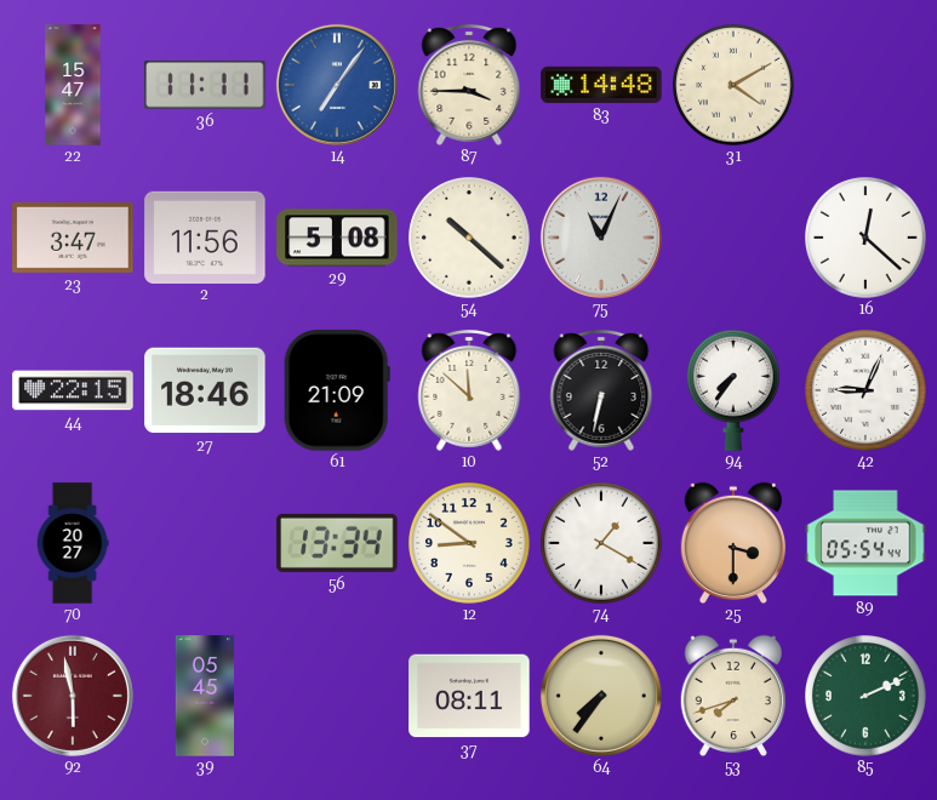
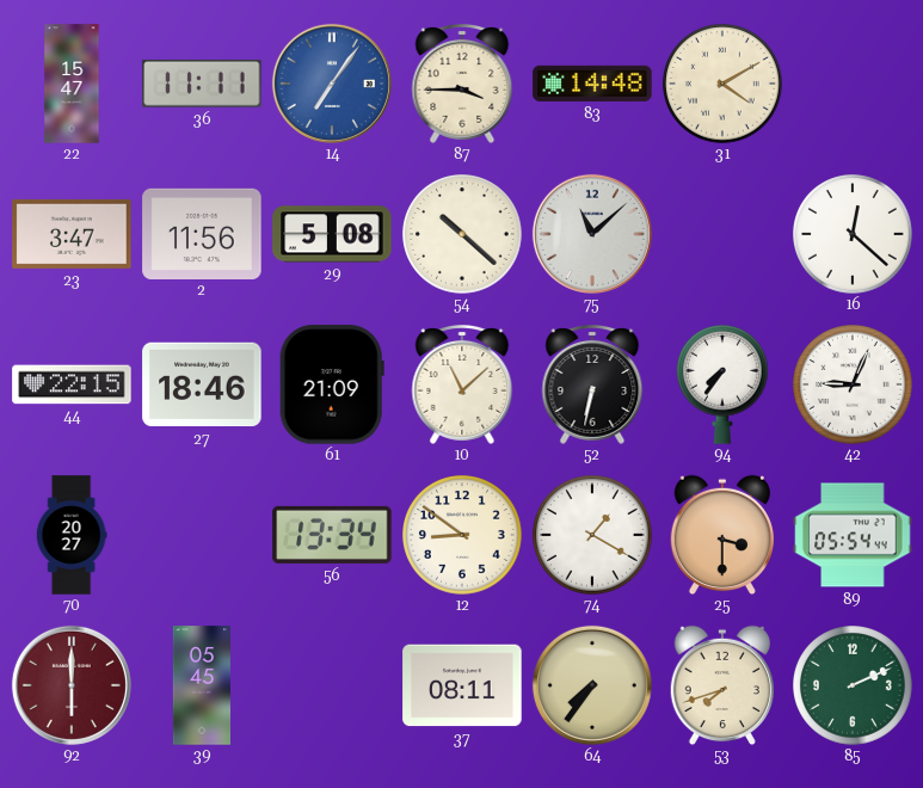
75: 11:04 -> 11:08 (592, 234)
10: 11:52 -> 11:08 (462, 384)
92: 5:58 -> 6:00 (72, 685)
